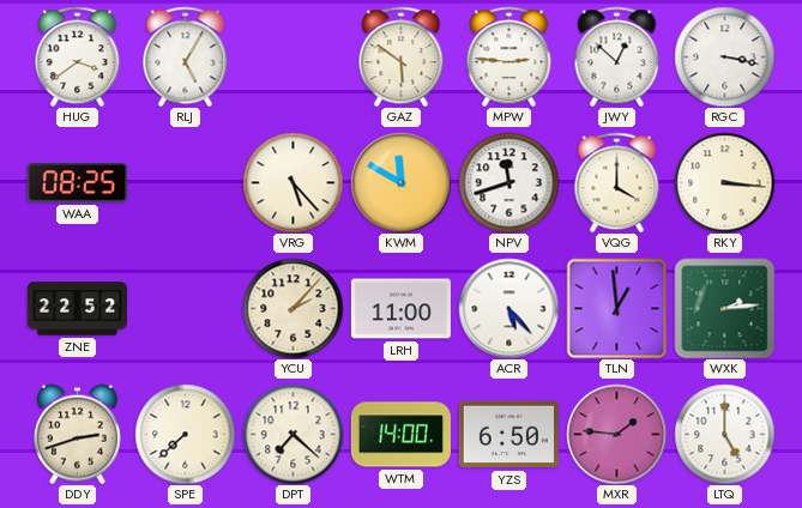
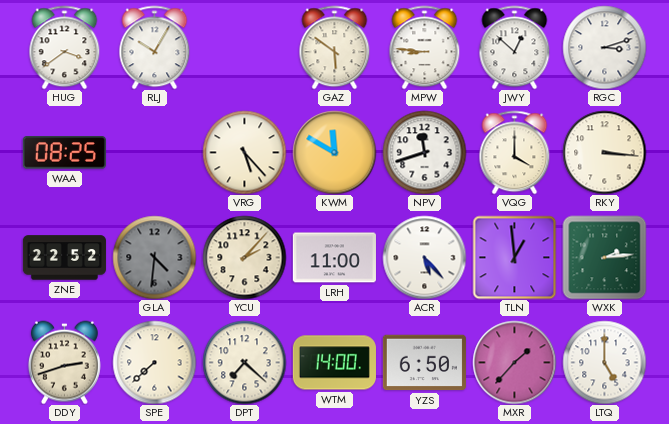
RLJ: 5:05 -> 10:05 (155, 47)
MPW: 2:46 -> 8:46 (425, 47)
RGC: 3:17 -> 3:12 (604, 47)
GLA: none -> 4:31 (154, 257)
MXR: 1:46 -> 1:37 (514, 362)
